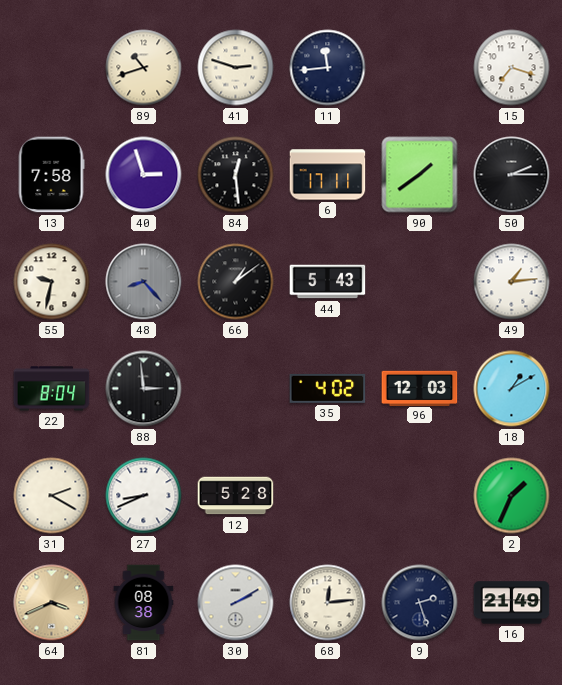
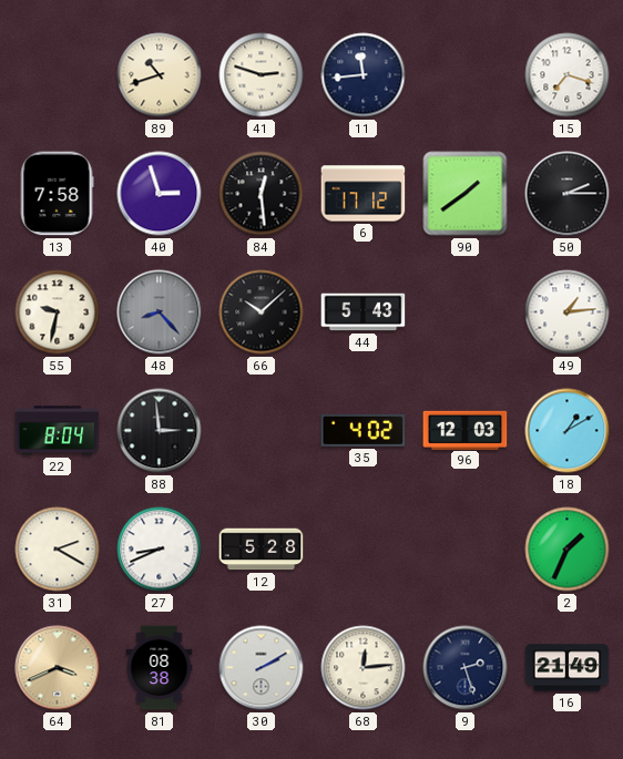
6: 17:11 -> 17:12 (364, 194)
66: 1:09 -> 10:08 (262, 312)
